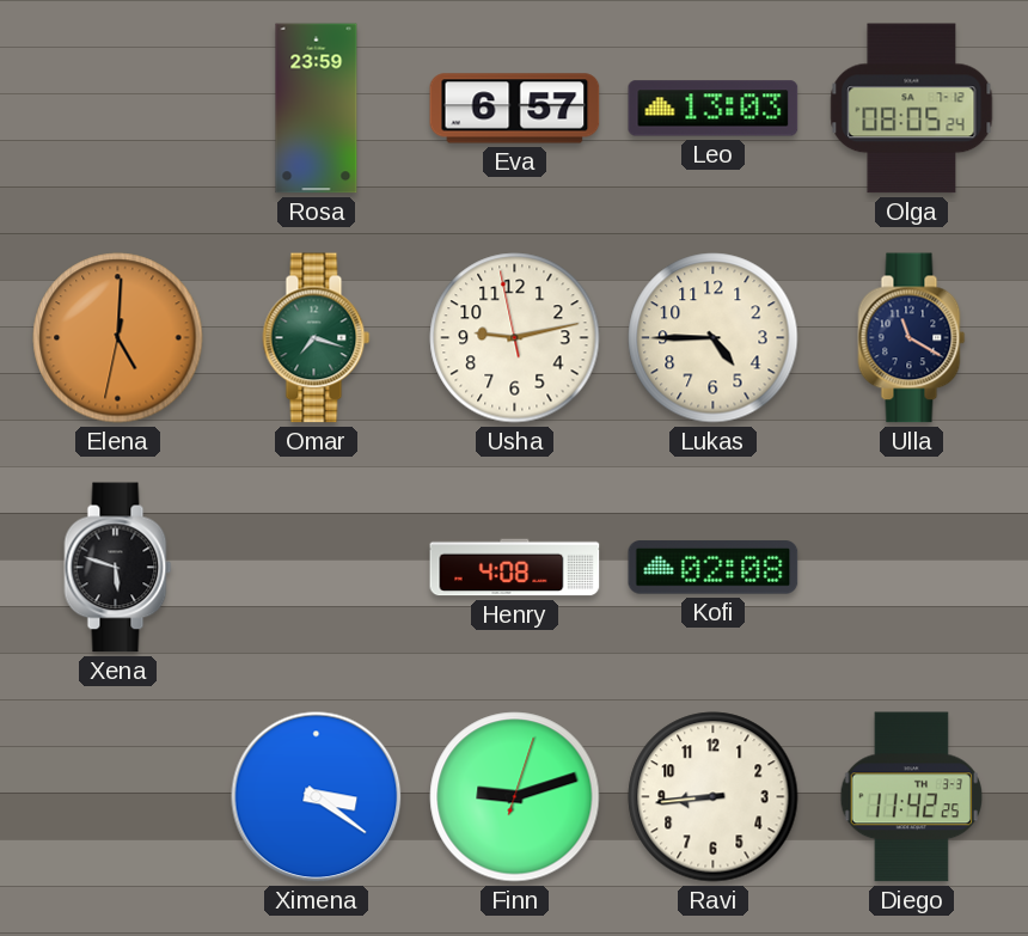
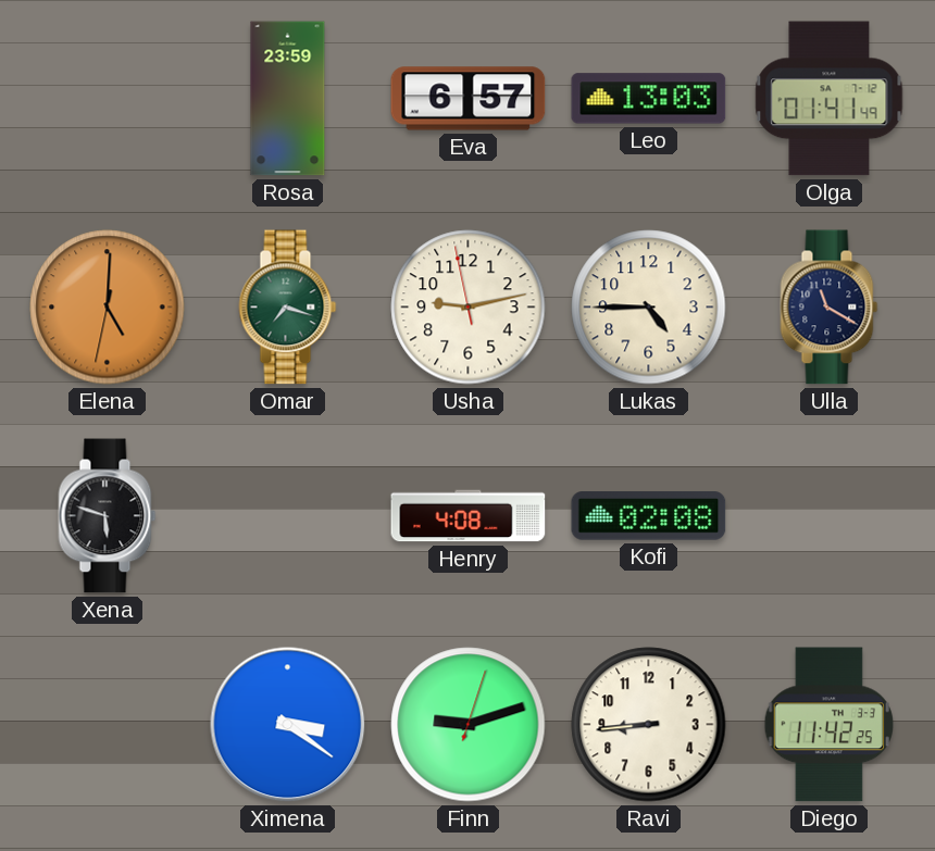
Olga: 08:05 -> 01:41 (830, 99)
